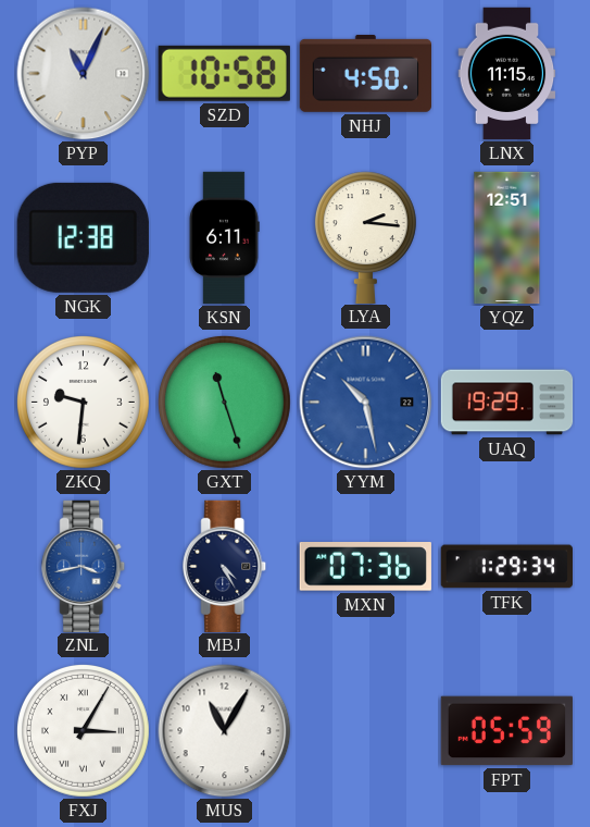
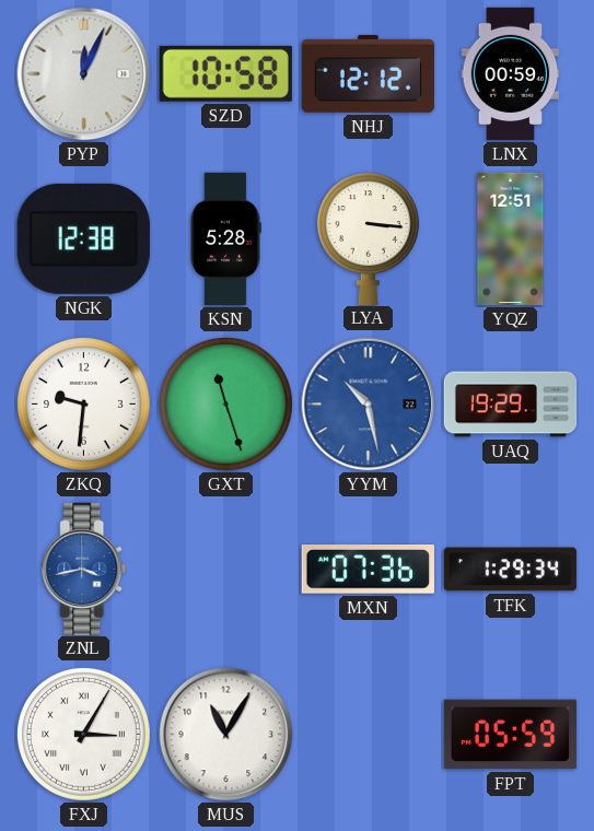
PYP: 11:04 -> 12:04 (84, 74)
NHJ: 4:50 -> 12:12 (368, 73)
LNX: 11:15 -> 00:59 (511, 74)
KSN: 6:11 -> 5:28 (225, 239)
LYA: 2:16 -> 3:16 (368, 238)
MBJ: 4:25 -> none (225, 566)
